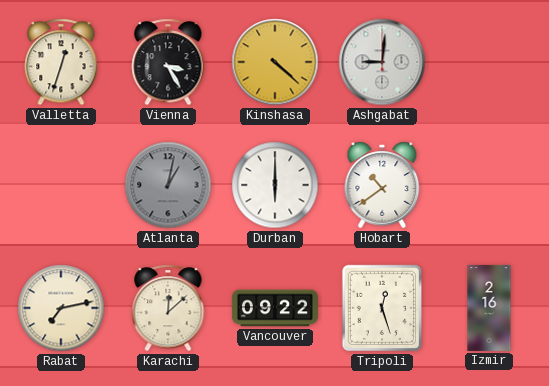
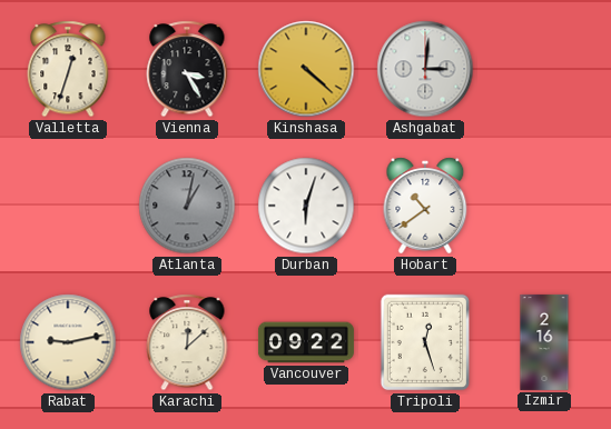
Ashgabat: 9:01 -> 3:01 (425, 69)
Durban: 6:00 -> 6:03 (306, 206)
Rabat: 7:13 -> 9:13 (68, 342)
